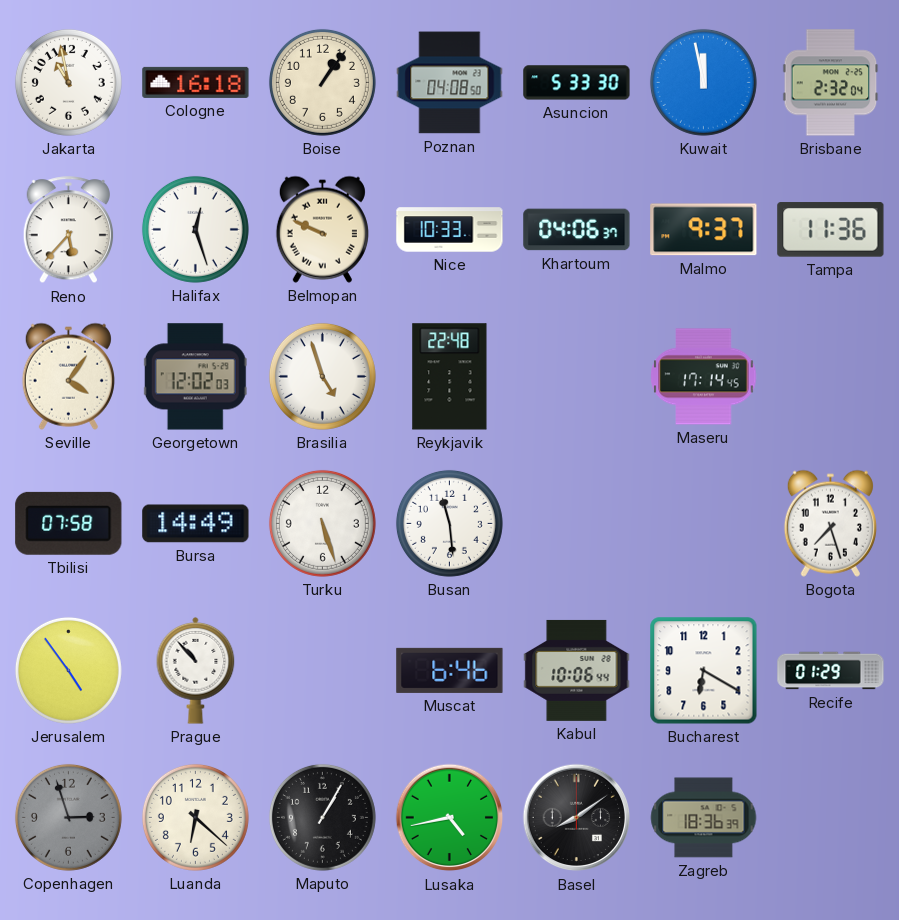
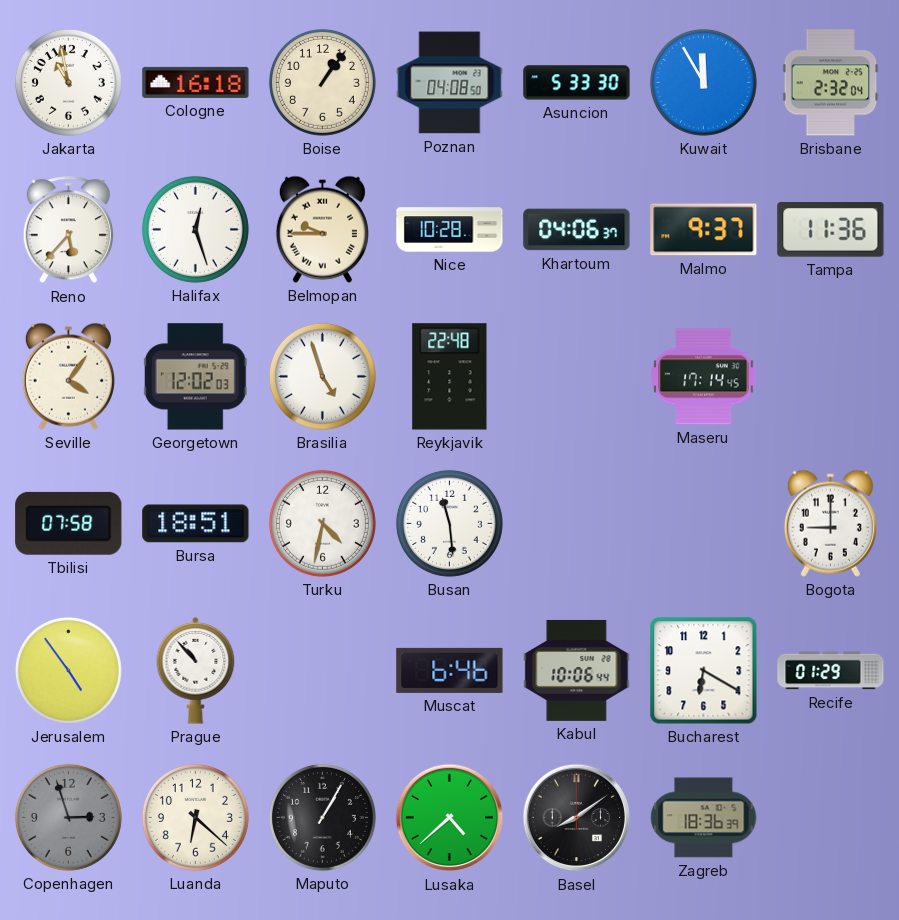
Kuwait: 11:58 -> 11:55 (703, 82)
Belmopan: 9:49 -> 9:45 (322, 229)
Nice: 10:33 -> 10:28 (450, 230)
Bursa: 14:49 -> 18:51 (196, 524)
Turku: 5:27 -> 4:32 (322, 523)
Bogota: 7:27 -> 9:00 (830, 523)
Lusaka: 4:43 -> 4:38 (450, 818)
